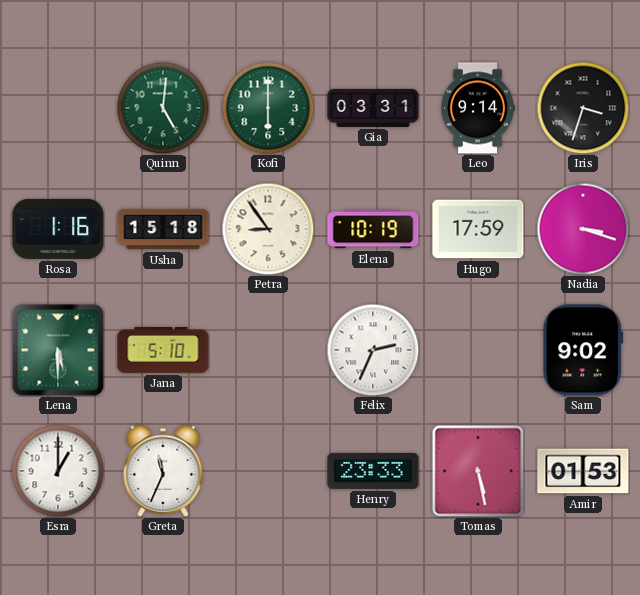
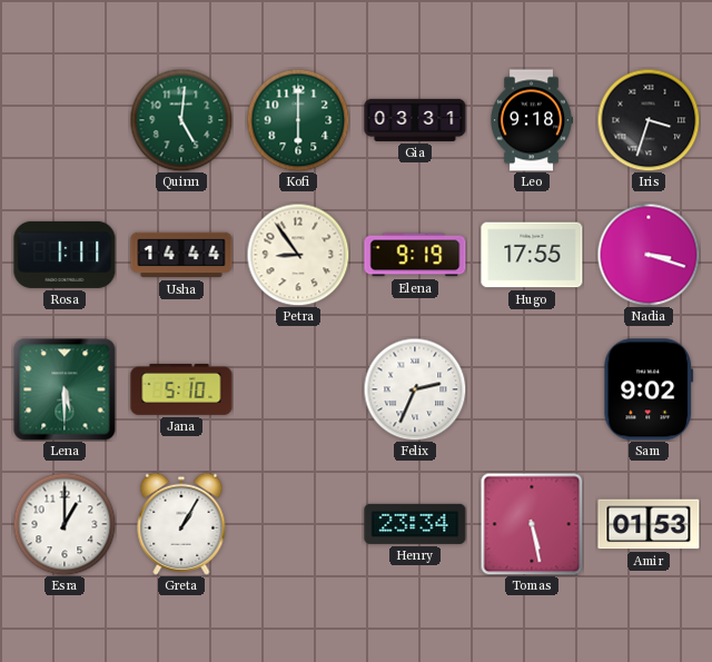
Leo: 9:14 -> 9:18 (532, 120)
Rosa: 1:16 -> 1:11 (65, 255)
Usha: 15:18 -> 14:44 (181, 255)
Elena: 10:19 -> 9:19 (415, 255)
Hugo: 17:59 -> 17:55 (532, 255)
Greta: 11:34 -> 1:05 (181, 524)
Henry: 23:33 -> 23:34 (415, 524)
